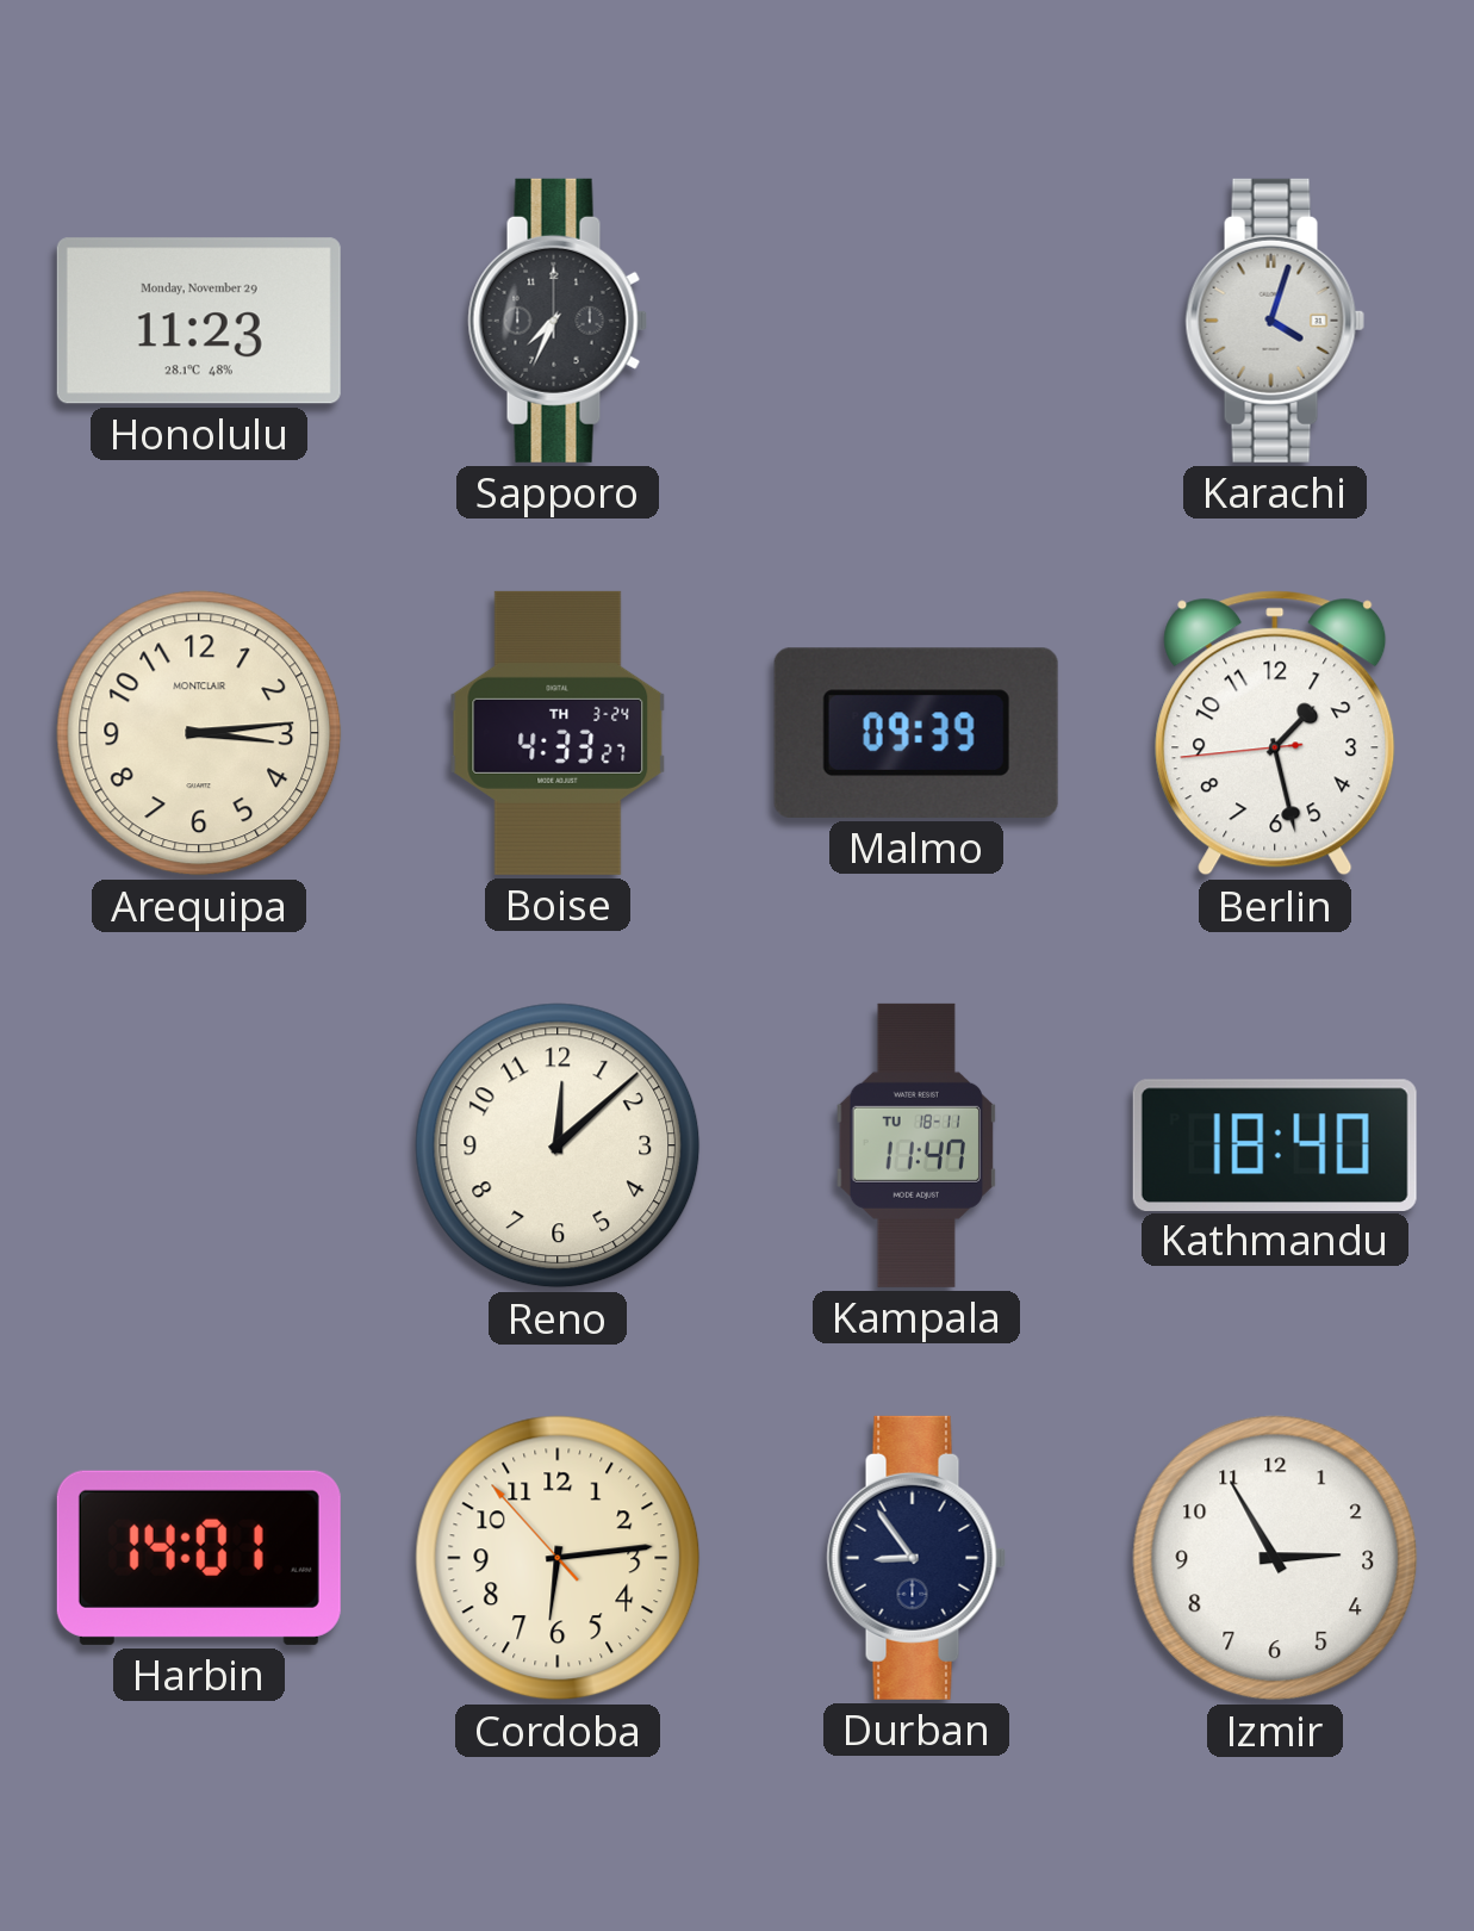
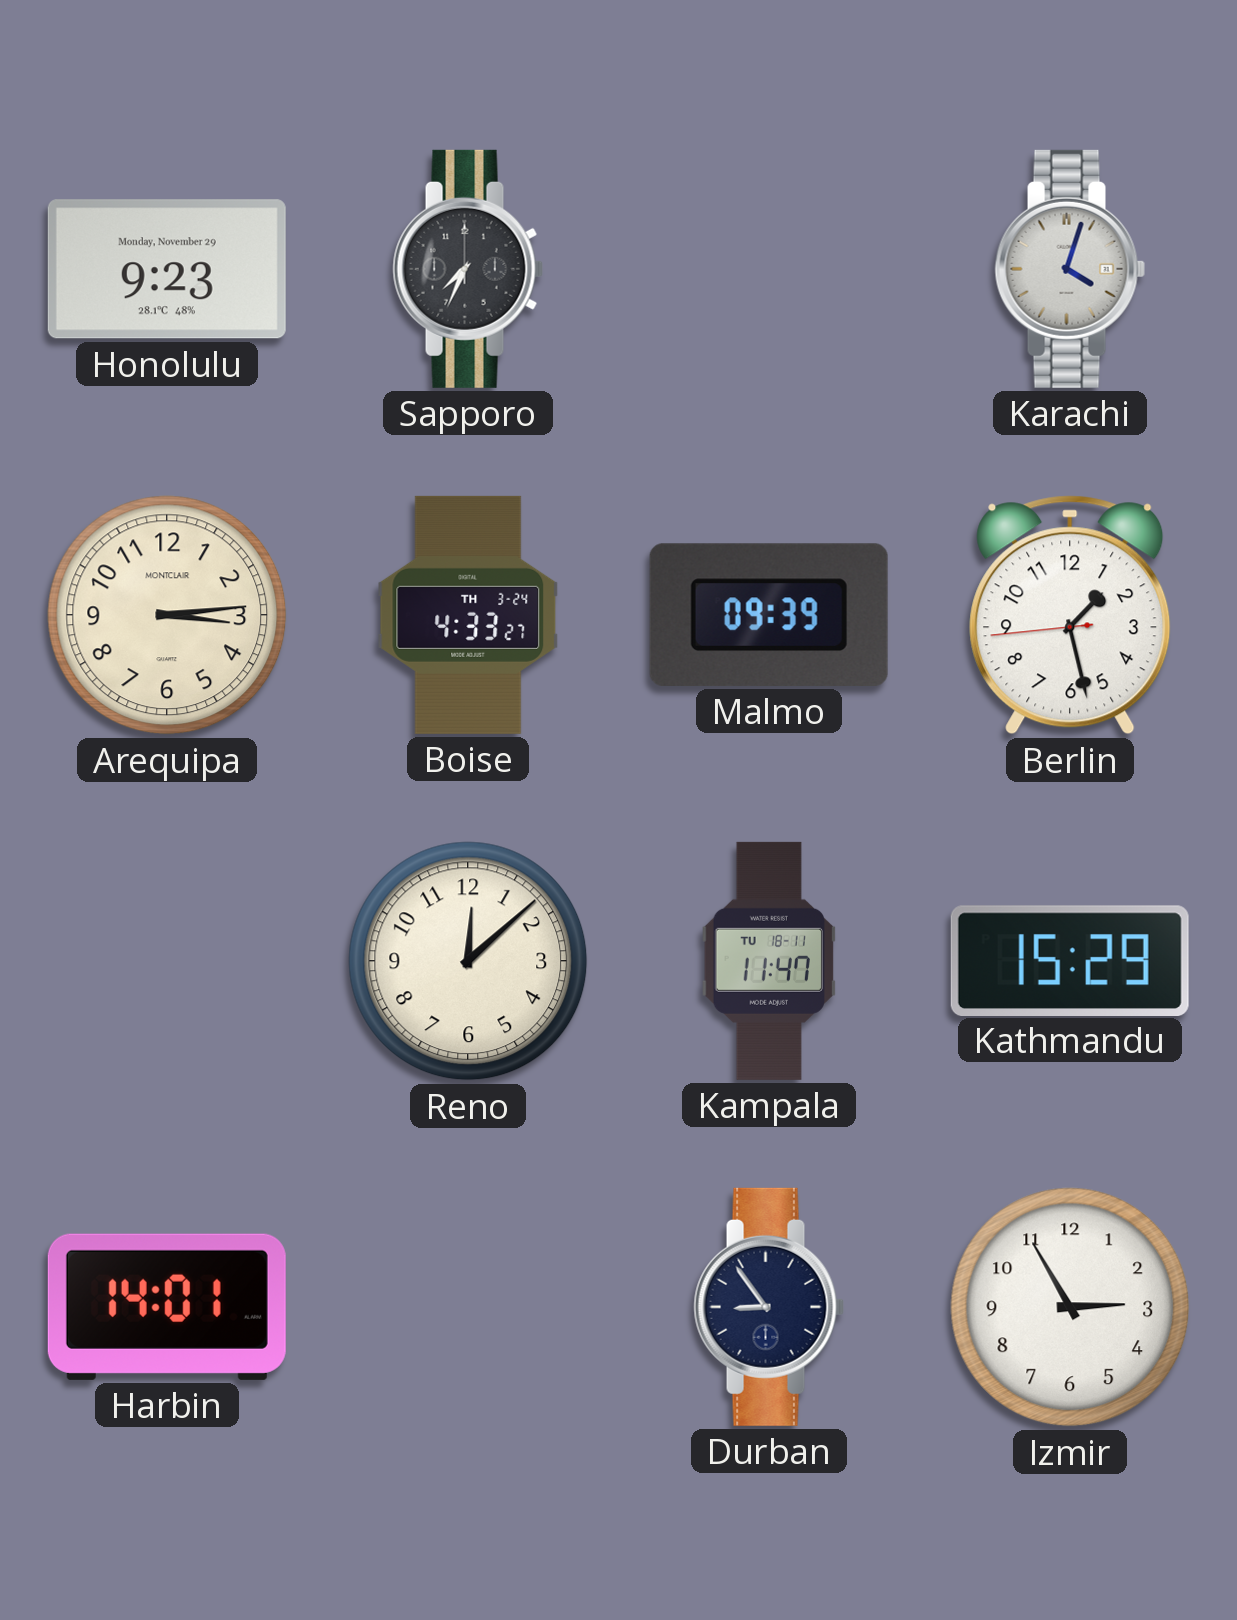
Honolulu: 11:23 -> 9:23 (167, 269)
Kathmandu: 18:40 -> 15:29 (1070, 960)
Cordoba: 6:13 -> none (558, 1558)
